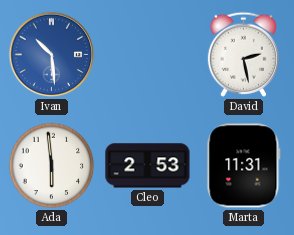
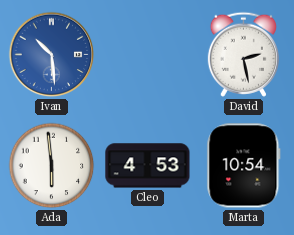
Cleo: 2:53 -> 4:53 (148, 166)
Marta: 11:31 -> 10:54 (244, 166)
